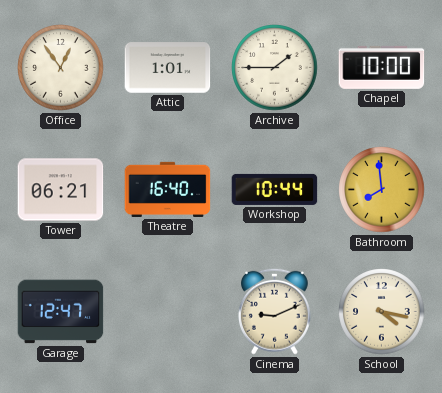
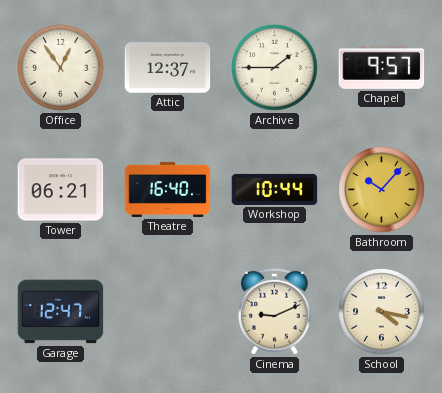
Attic: 1:01 -> 12:37 (168, 68)
Chapel: 10:00 -> 9:57 (382, 67)
Bathroom: 7:59 -> 10:07 (382, 190)
